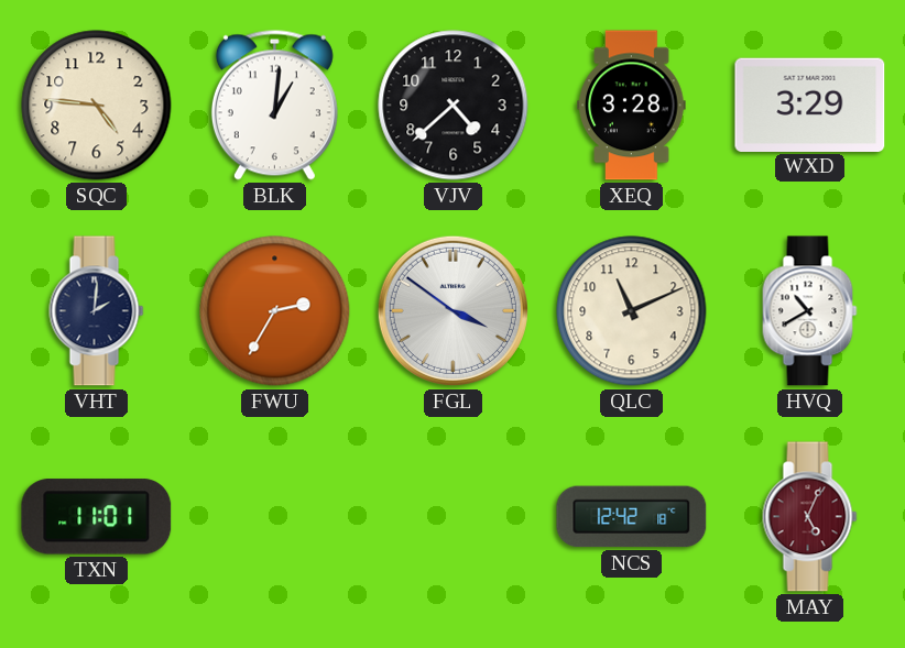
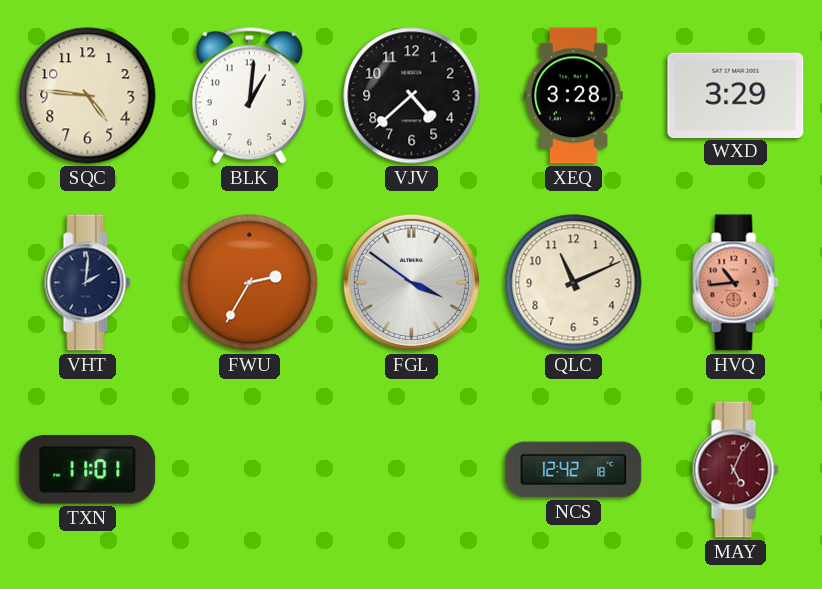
HVQ: 10:40 -> 10:44 (736, 283)
HVQ dial: white -> salmon (736, 283)
